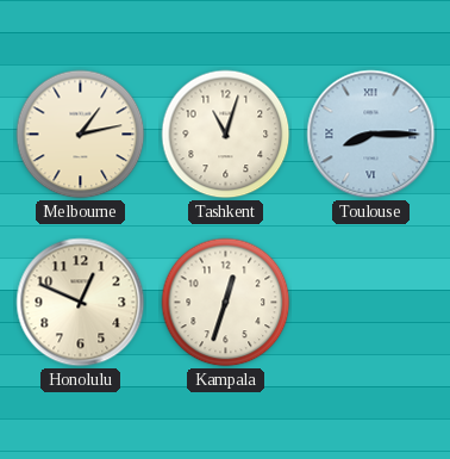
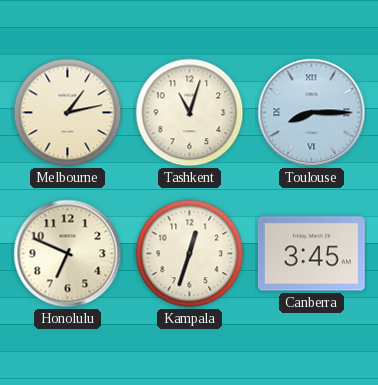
Honolulu: 12:49 -> 6:49 (68, 254)
Canberra: none -> 3:45 (311, 254)
